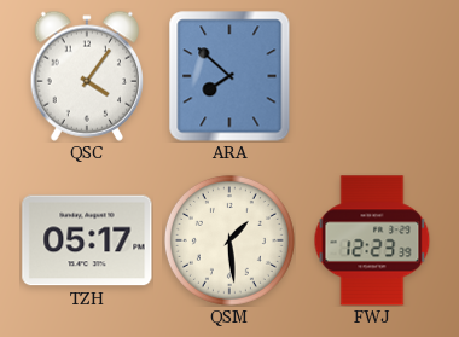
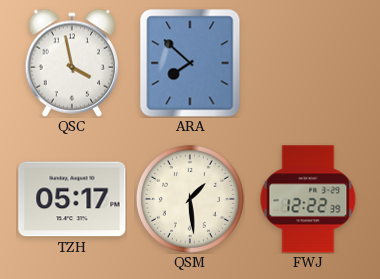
QSC: 4:06 -> 3:58 (71, 63)
FWJ: 12:23 -> 12:22 (308, 199)
